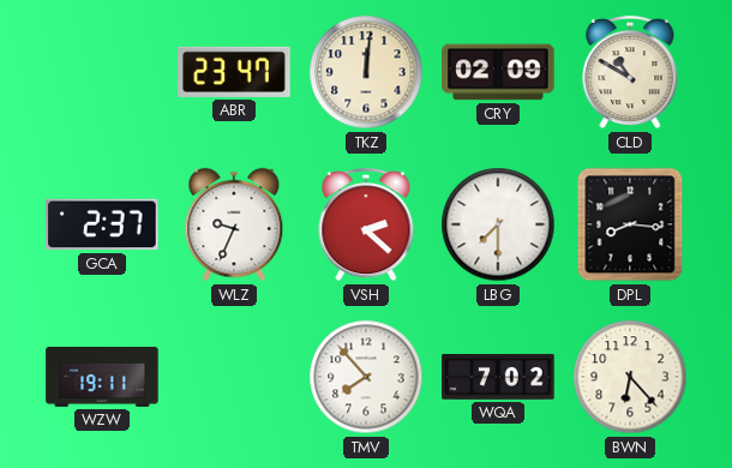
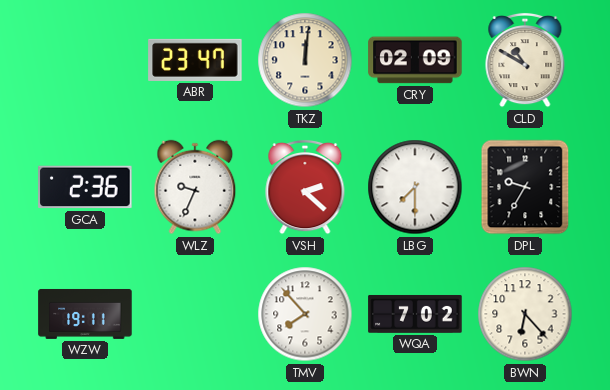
GCA: 2:37 -> 2:36 (85, 187)
DPL: 8:16 -> 9:35 (525, 187)
